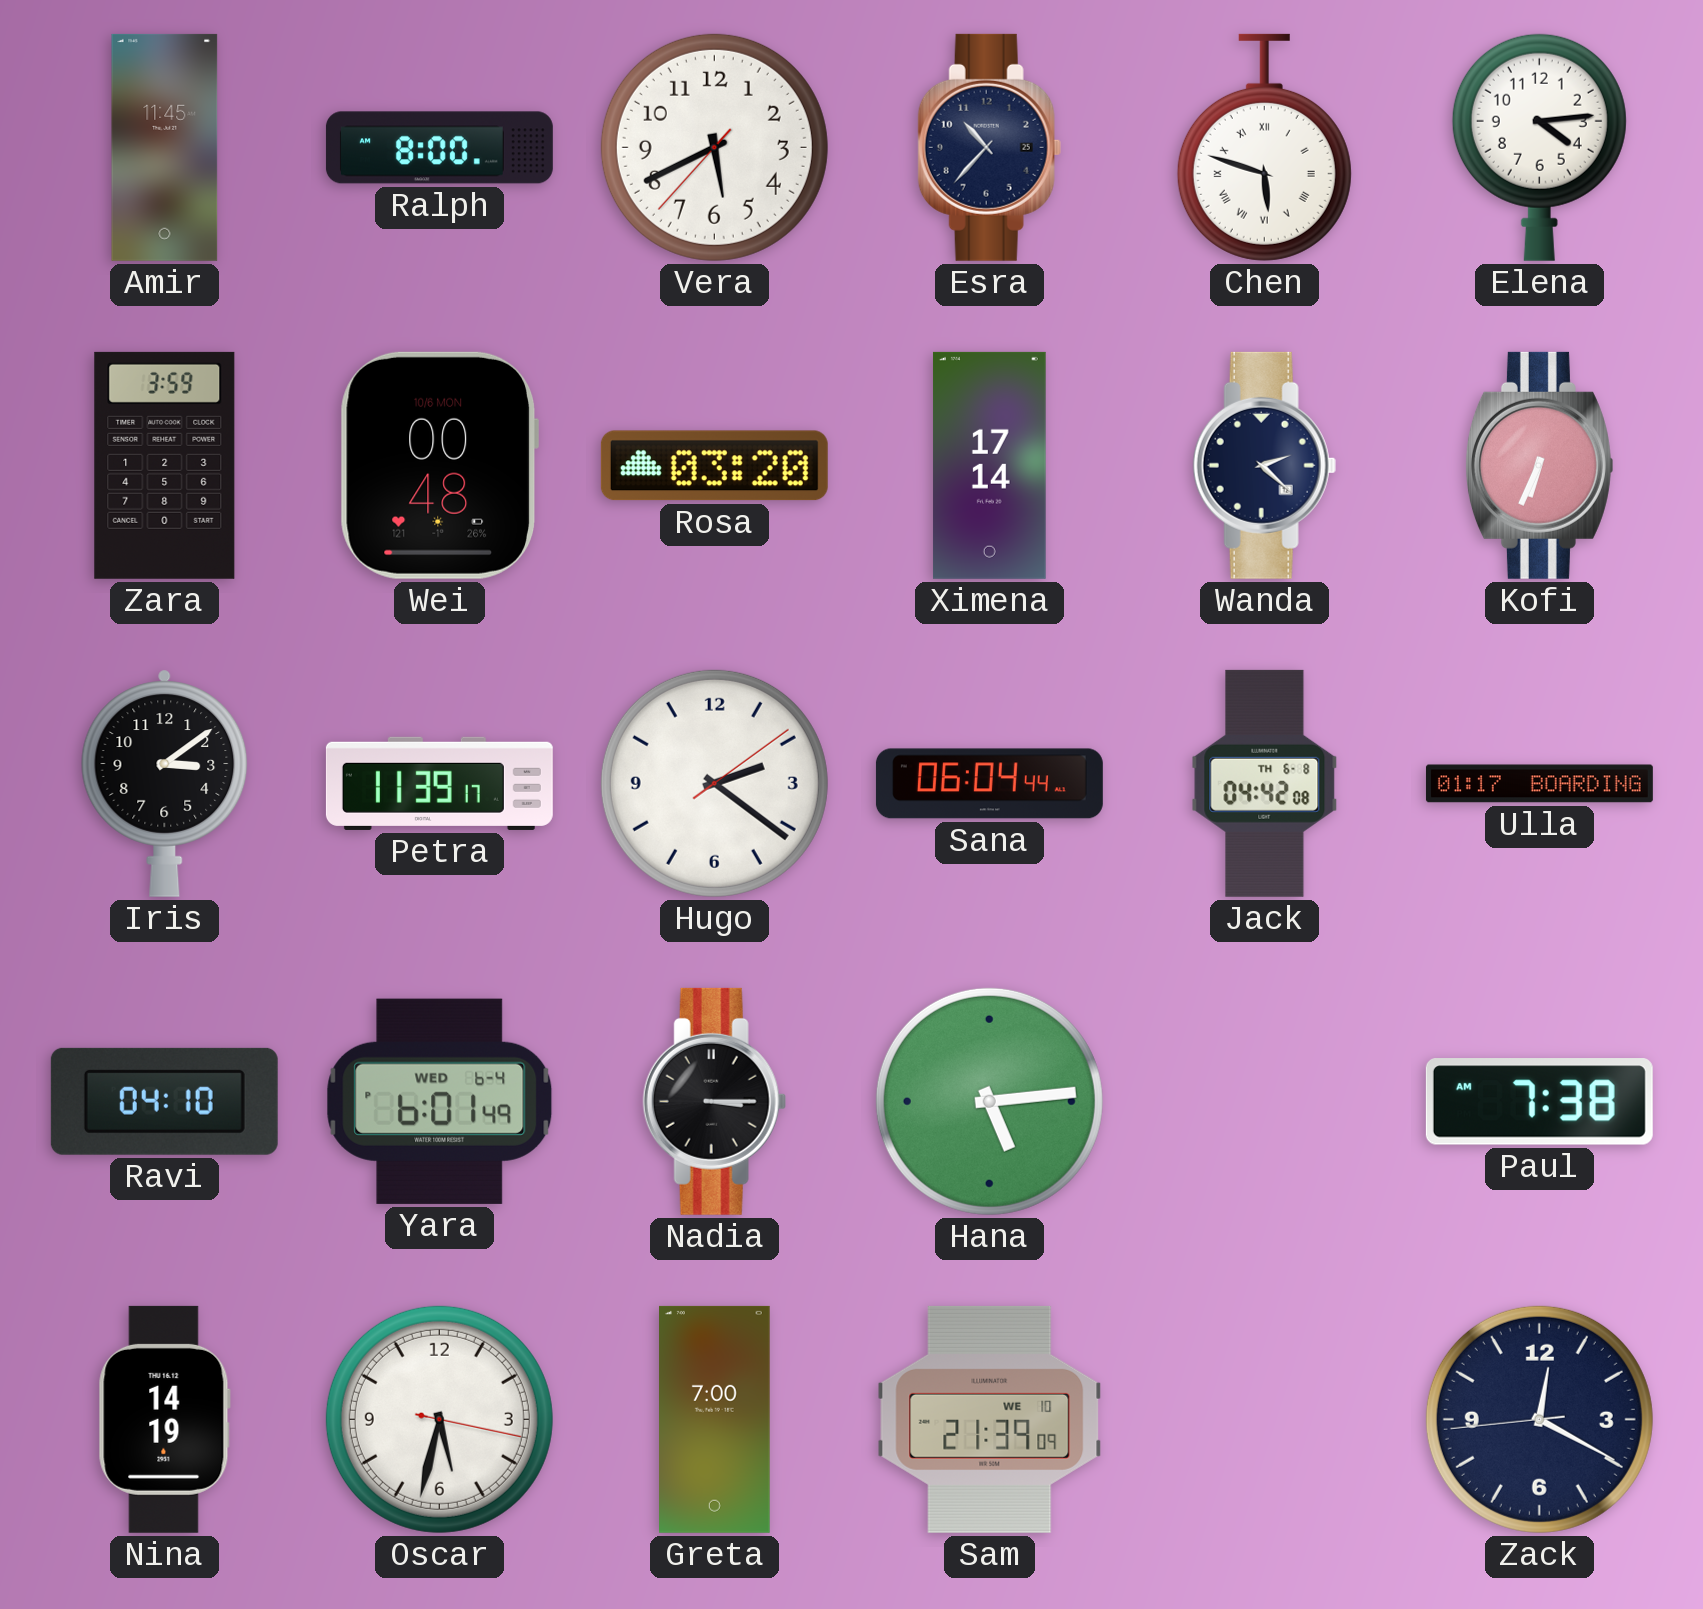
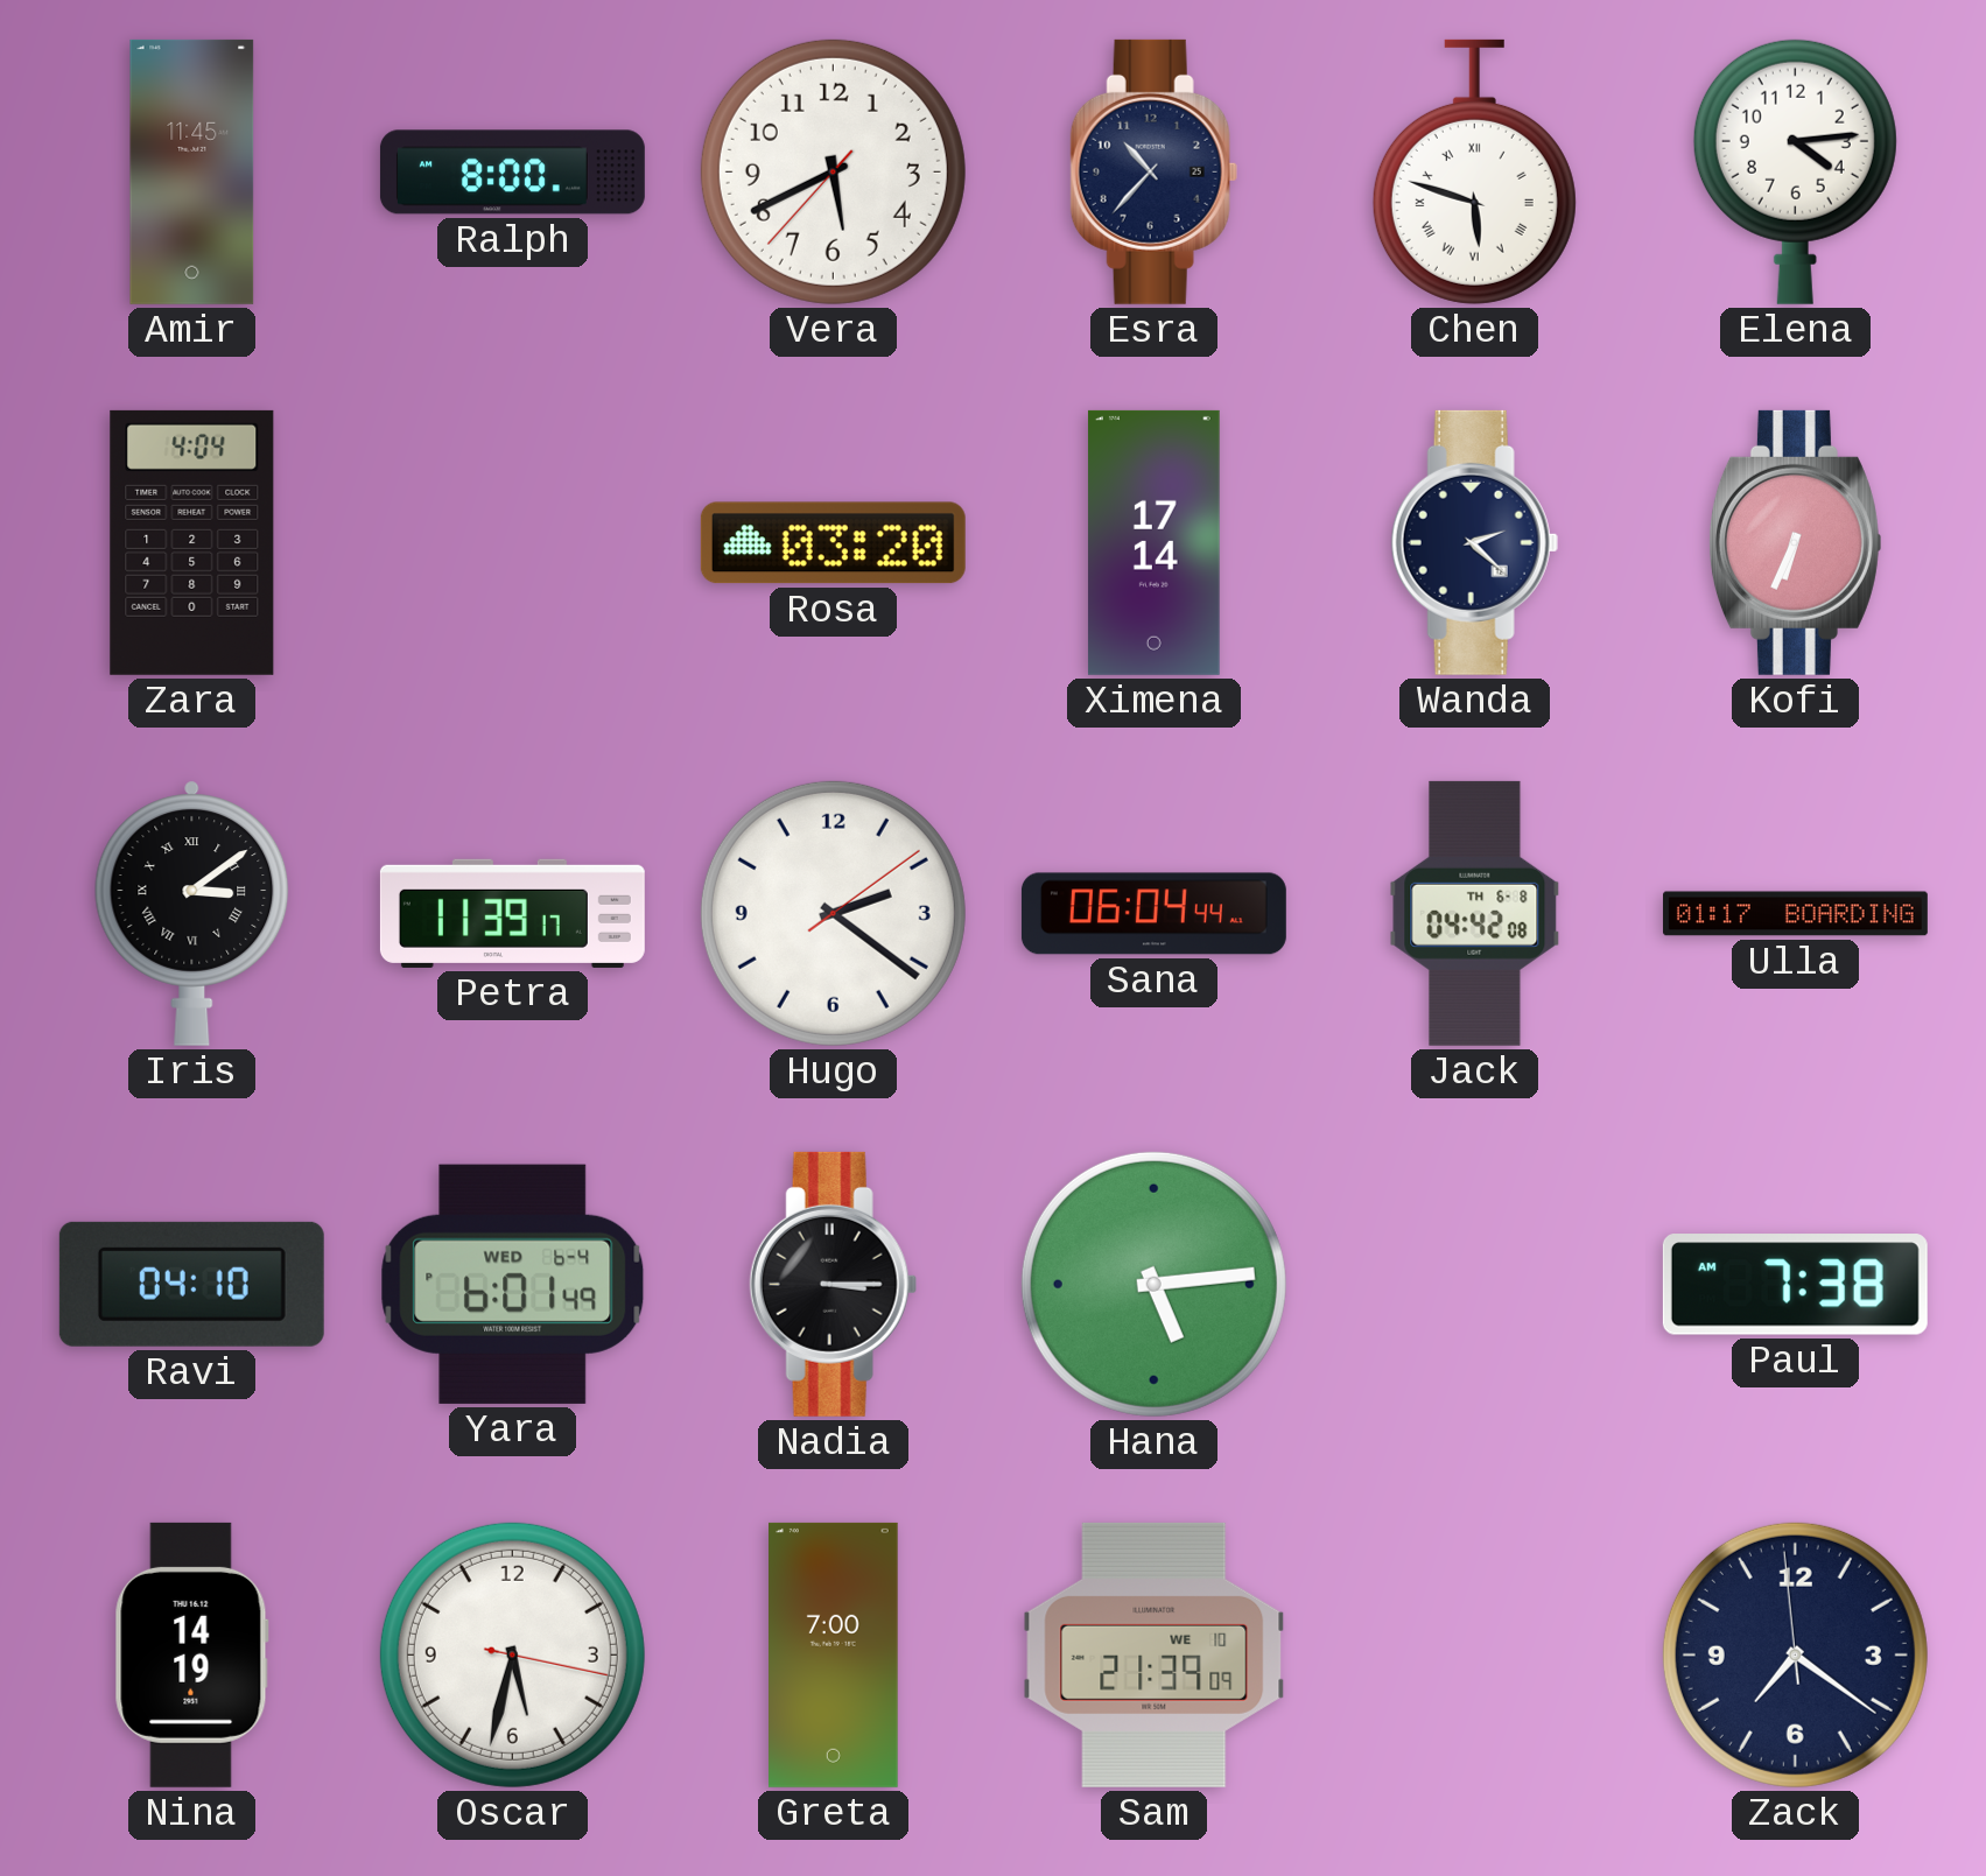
Zara: 3:59 -> 4:04 (192, 542)
Wei: 00:48 -> none (439, 465)
Iris numerals: Arabic -> Roman (192, 913)
Zack: 12:19 -> 7:20 (1795, 1654)
